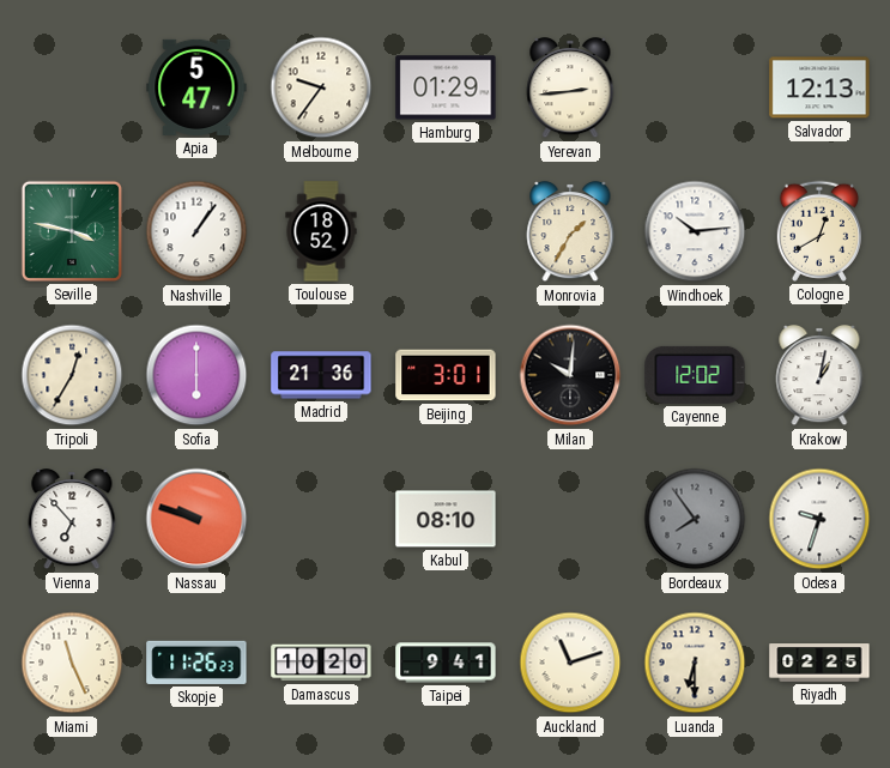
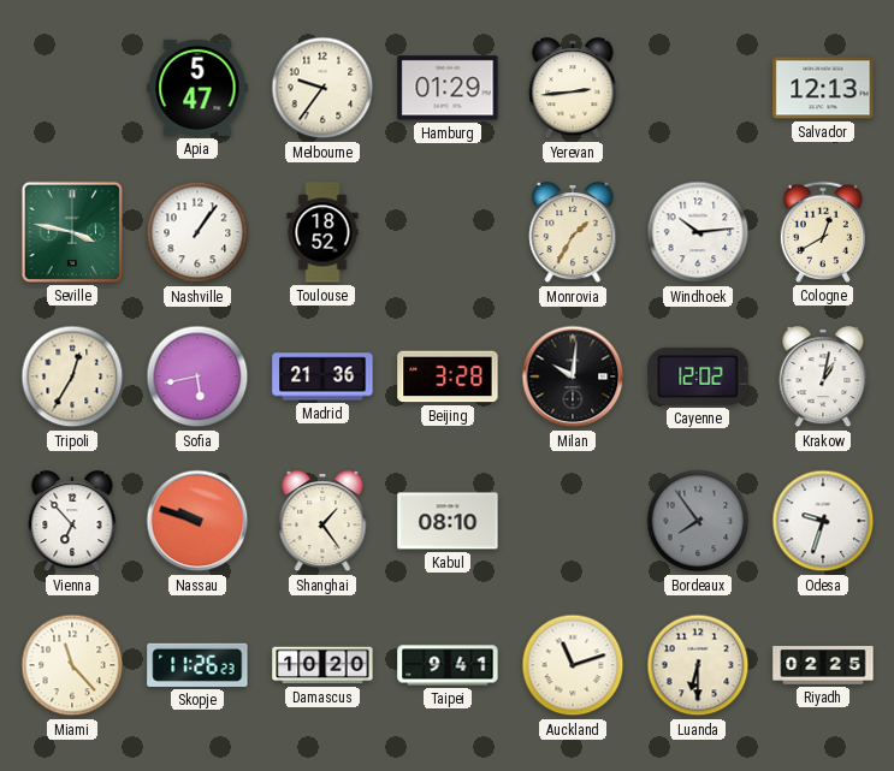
Sofia: 6:00 -> 5:43 (197, 376)
Beijing: 3:01 -> 3:28 (448, 376)
Shanghai: none -> 1:24 (322, 522)
Miami: 11:26 -> 11:23 (72, 665)
